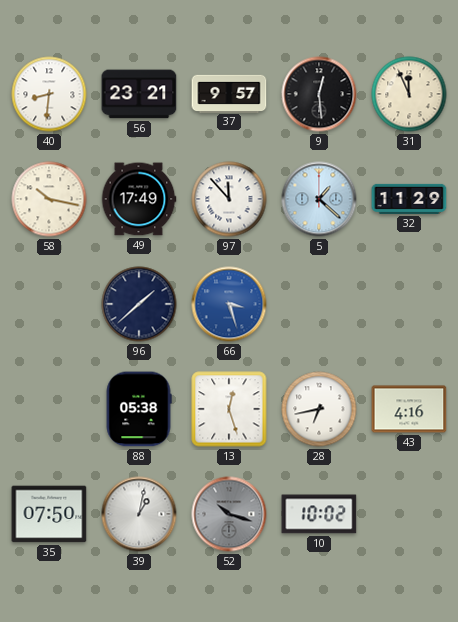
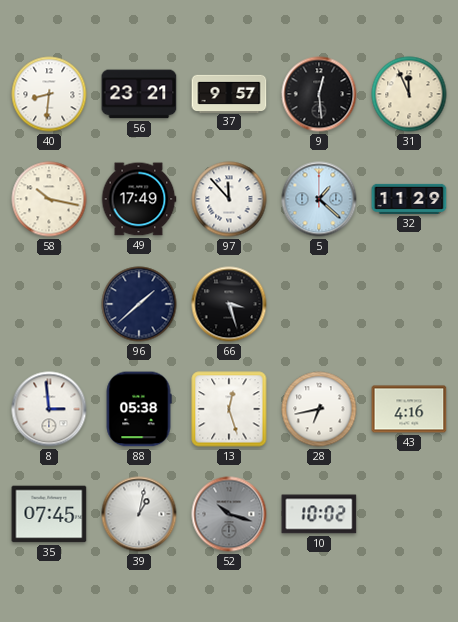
66 dial: blue -> black (229, 304)
8: none -> 2:59 (49, 409)
35: 07:50 -> 07:45 (49, 514)
